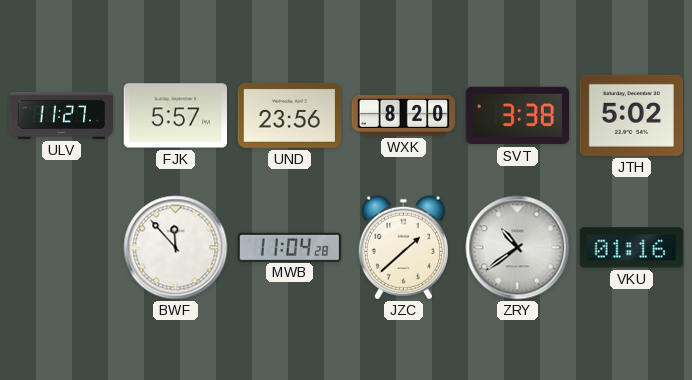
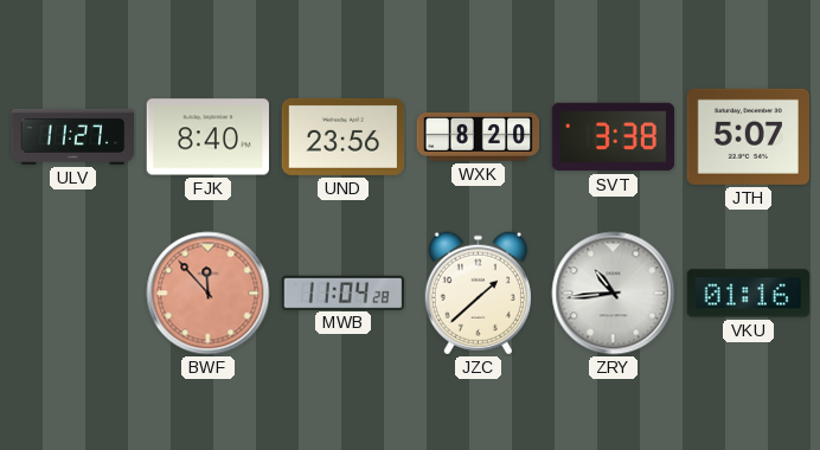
FJK: 5:57 -> 8:40 (207, 137)
JTH: 5:02 -> 5:07 (748, 136)
BWF dial: white -> salmon (209, 294)
ZRY: 10:39 -> 10:44 (614, 294)
